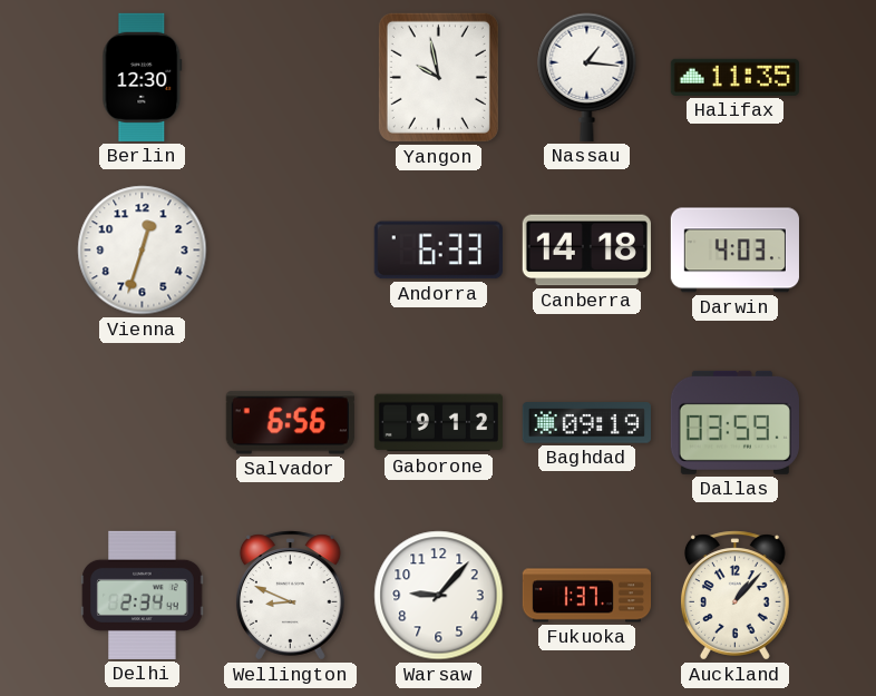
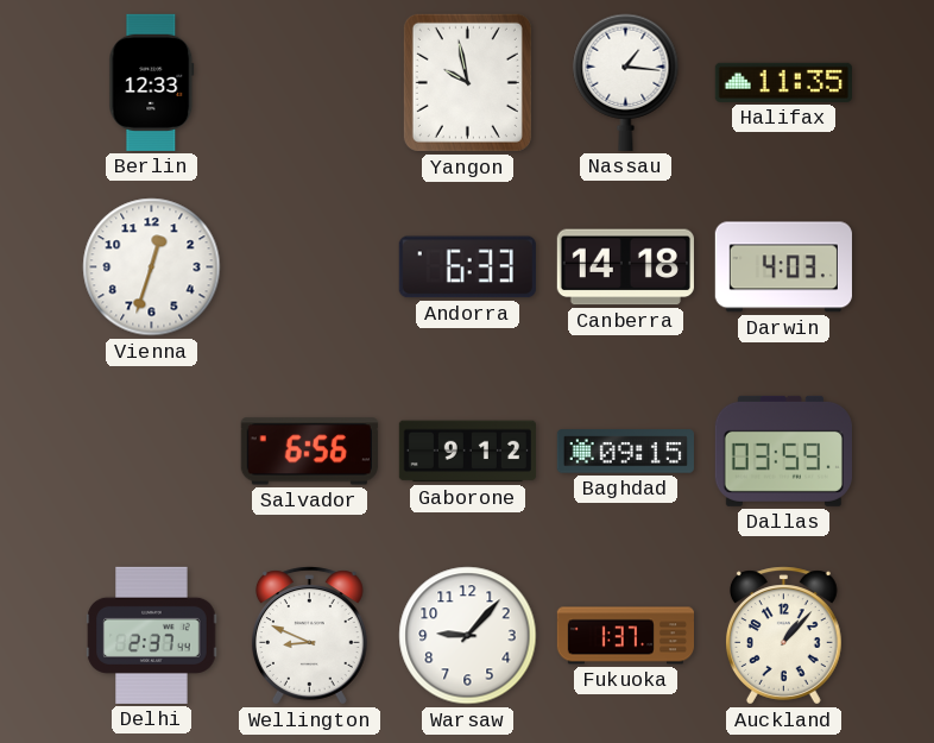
Berlin: 12:30 -> 12:33 (152, 82)
Baghdad: 09:19 -> 09:15 (625, 452)
Delhi: 2:34 -> 2:37 (152, 635)
